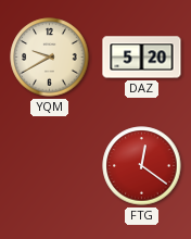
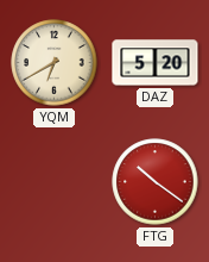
YQM: 9:40 -> 6:40 (55, 63)
FTG: 12:21 -> 10:21 (156, 182)
